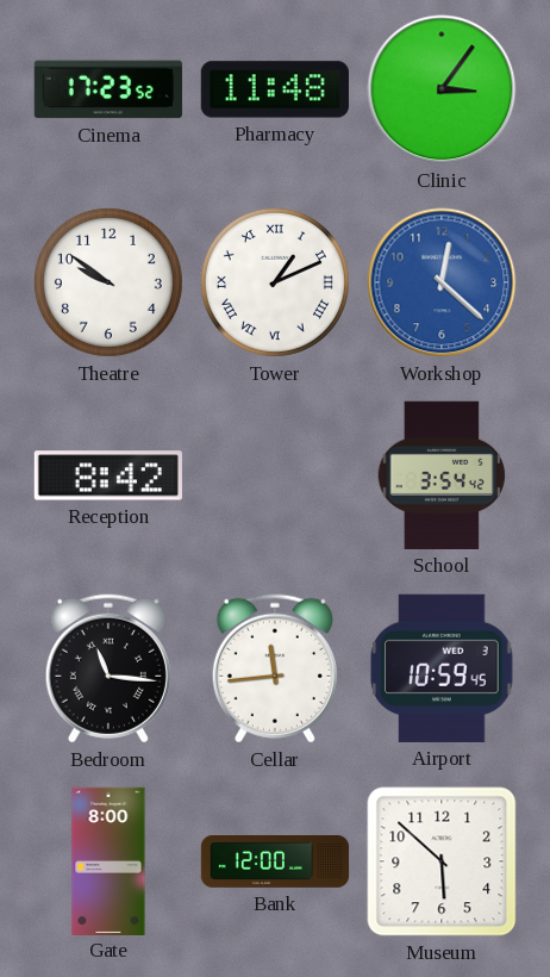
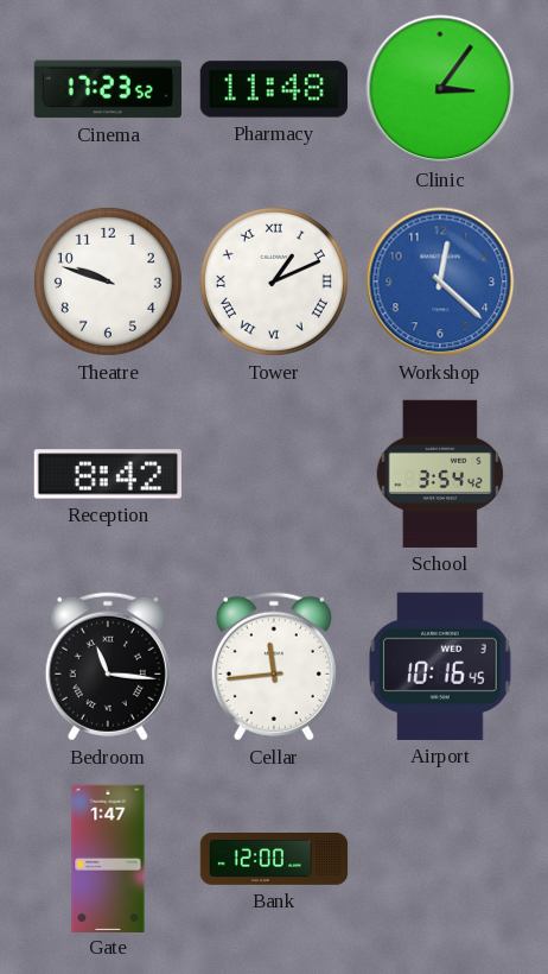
Theatre: 9:51 -> 9:48 (108, 282)
Airport: 10:59 -> 10:16 (440, 666)
Gate: 8:00 -> 1:47 (108, 858)
Museum: 5:52 -> none (442, 861)
